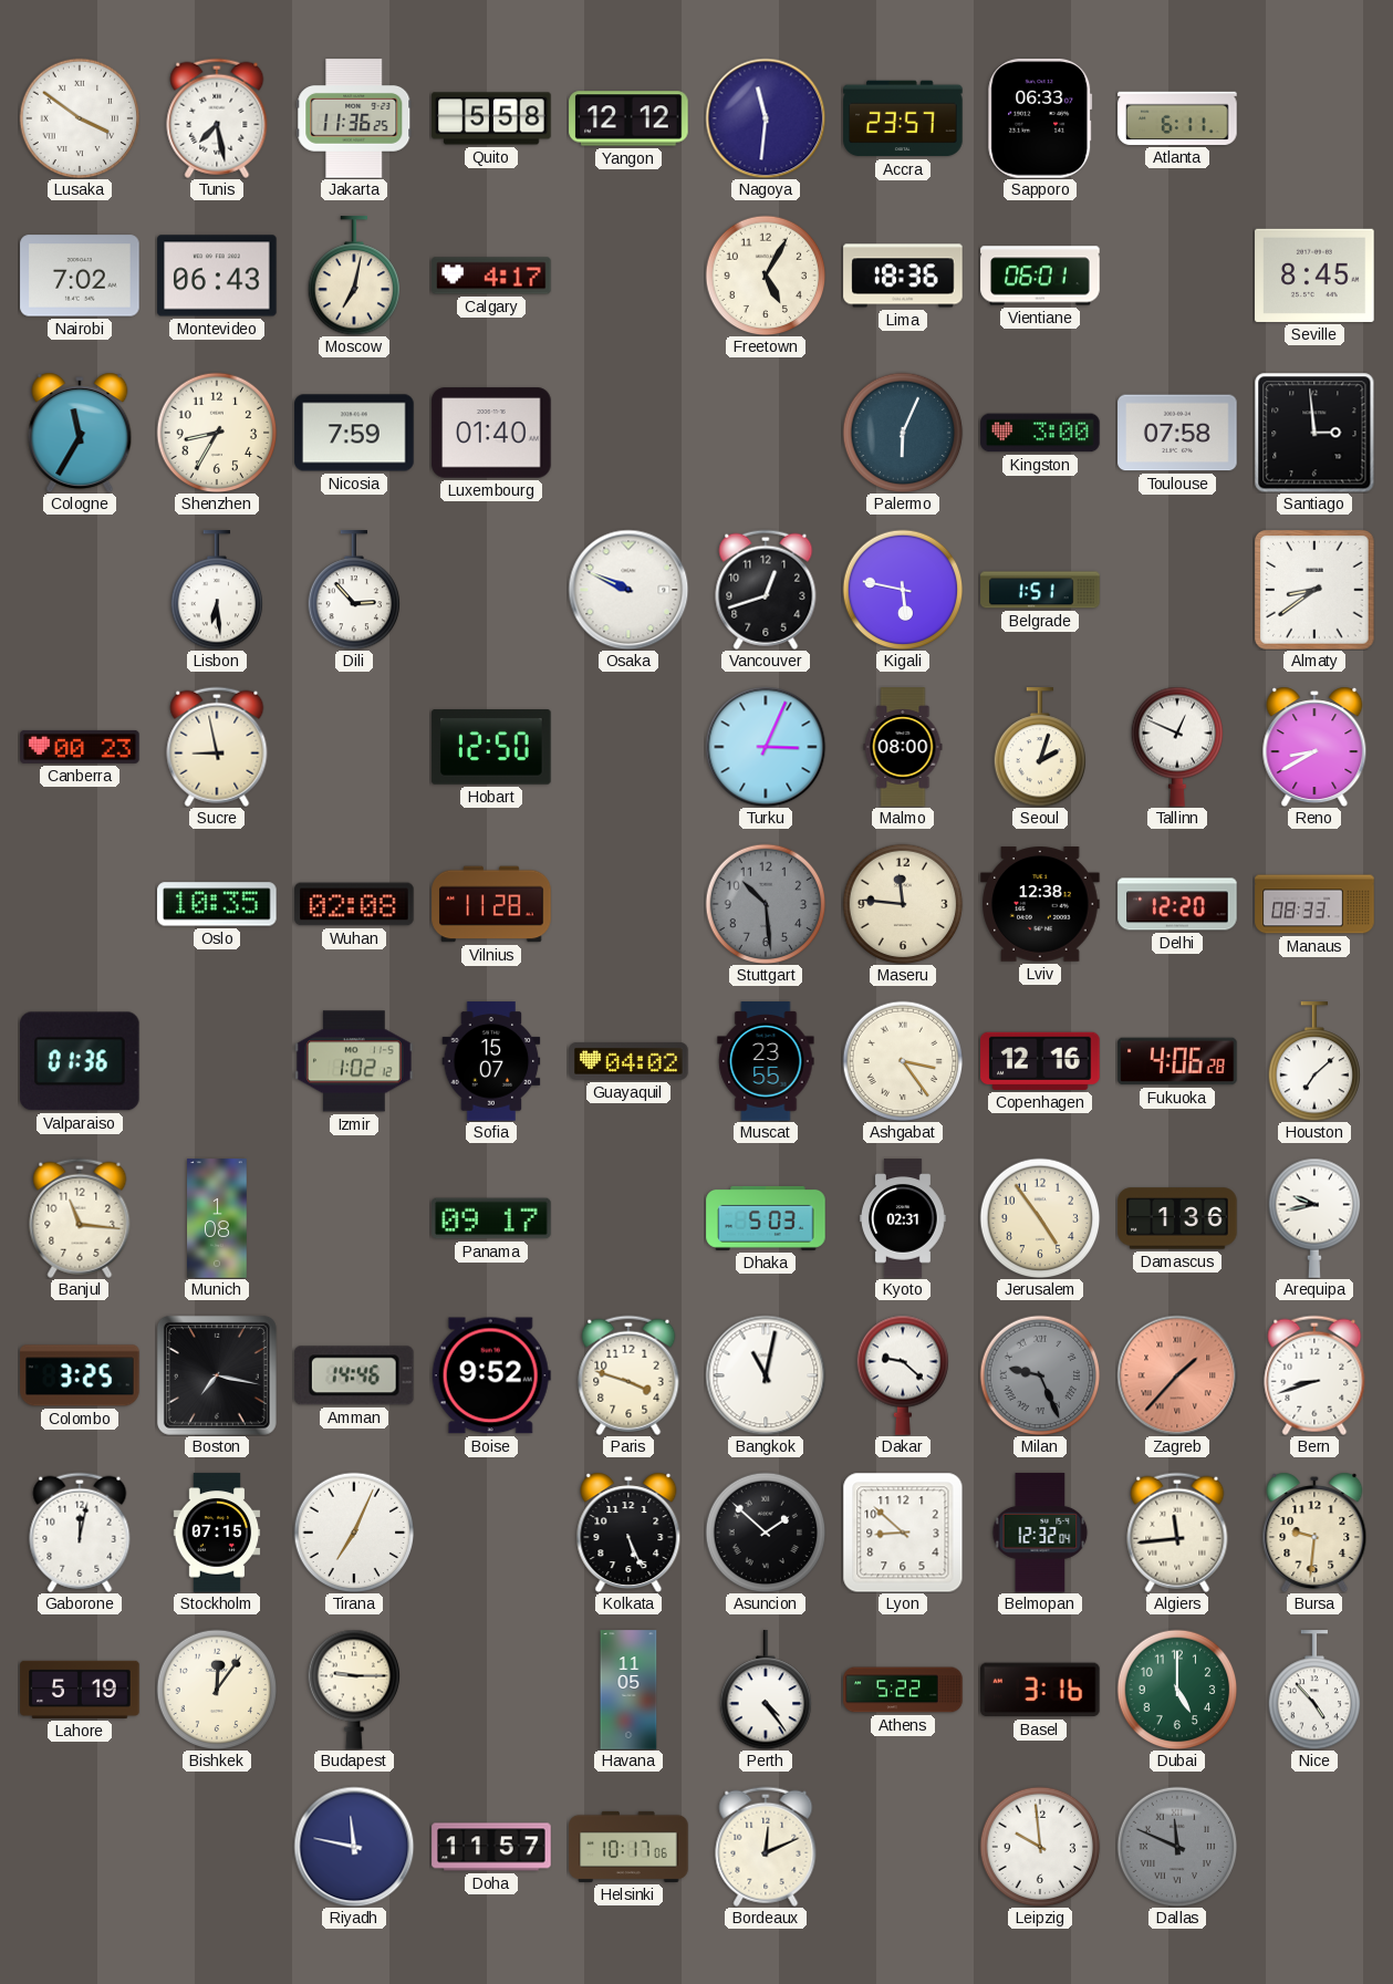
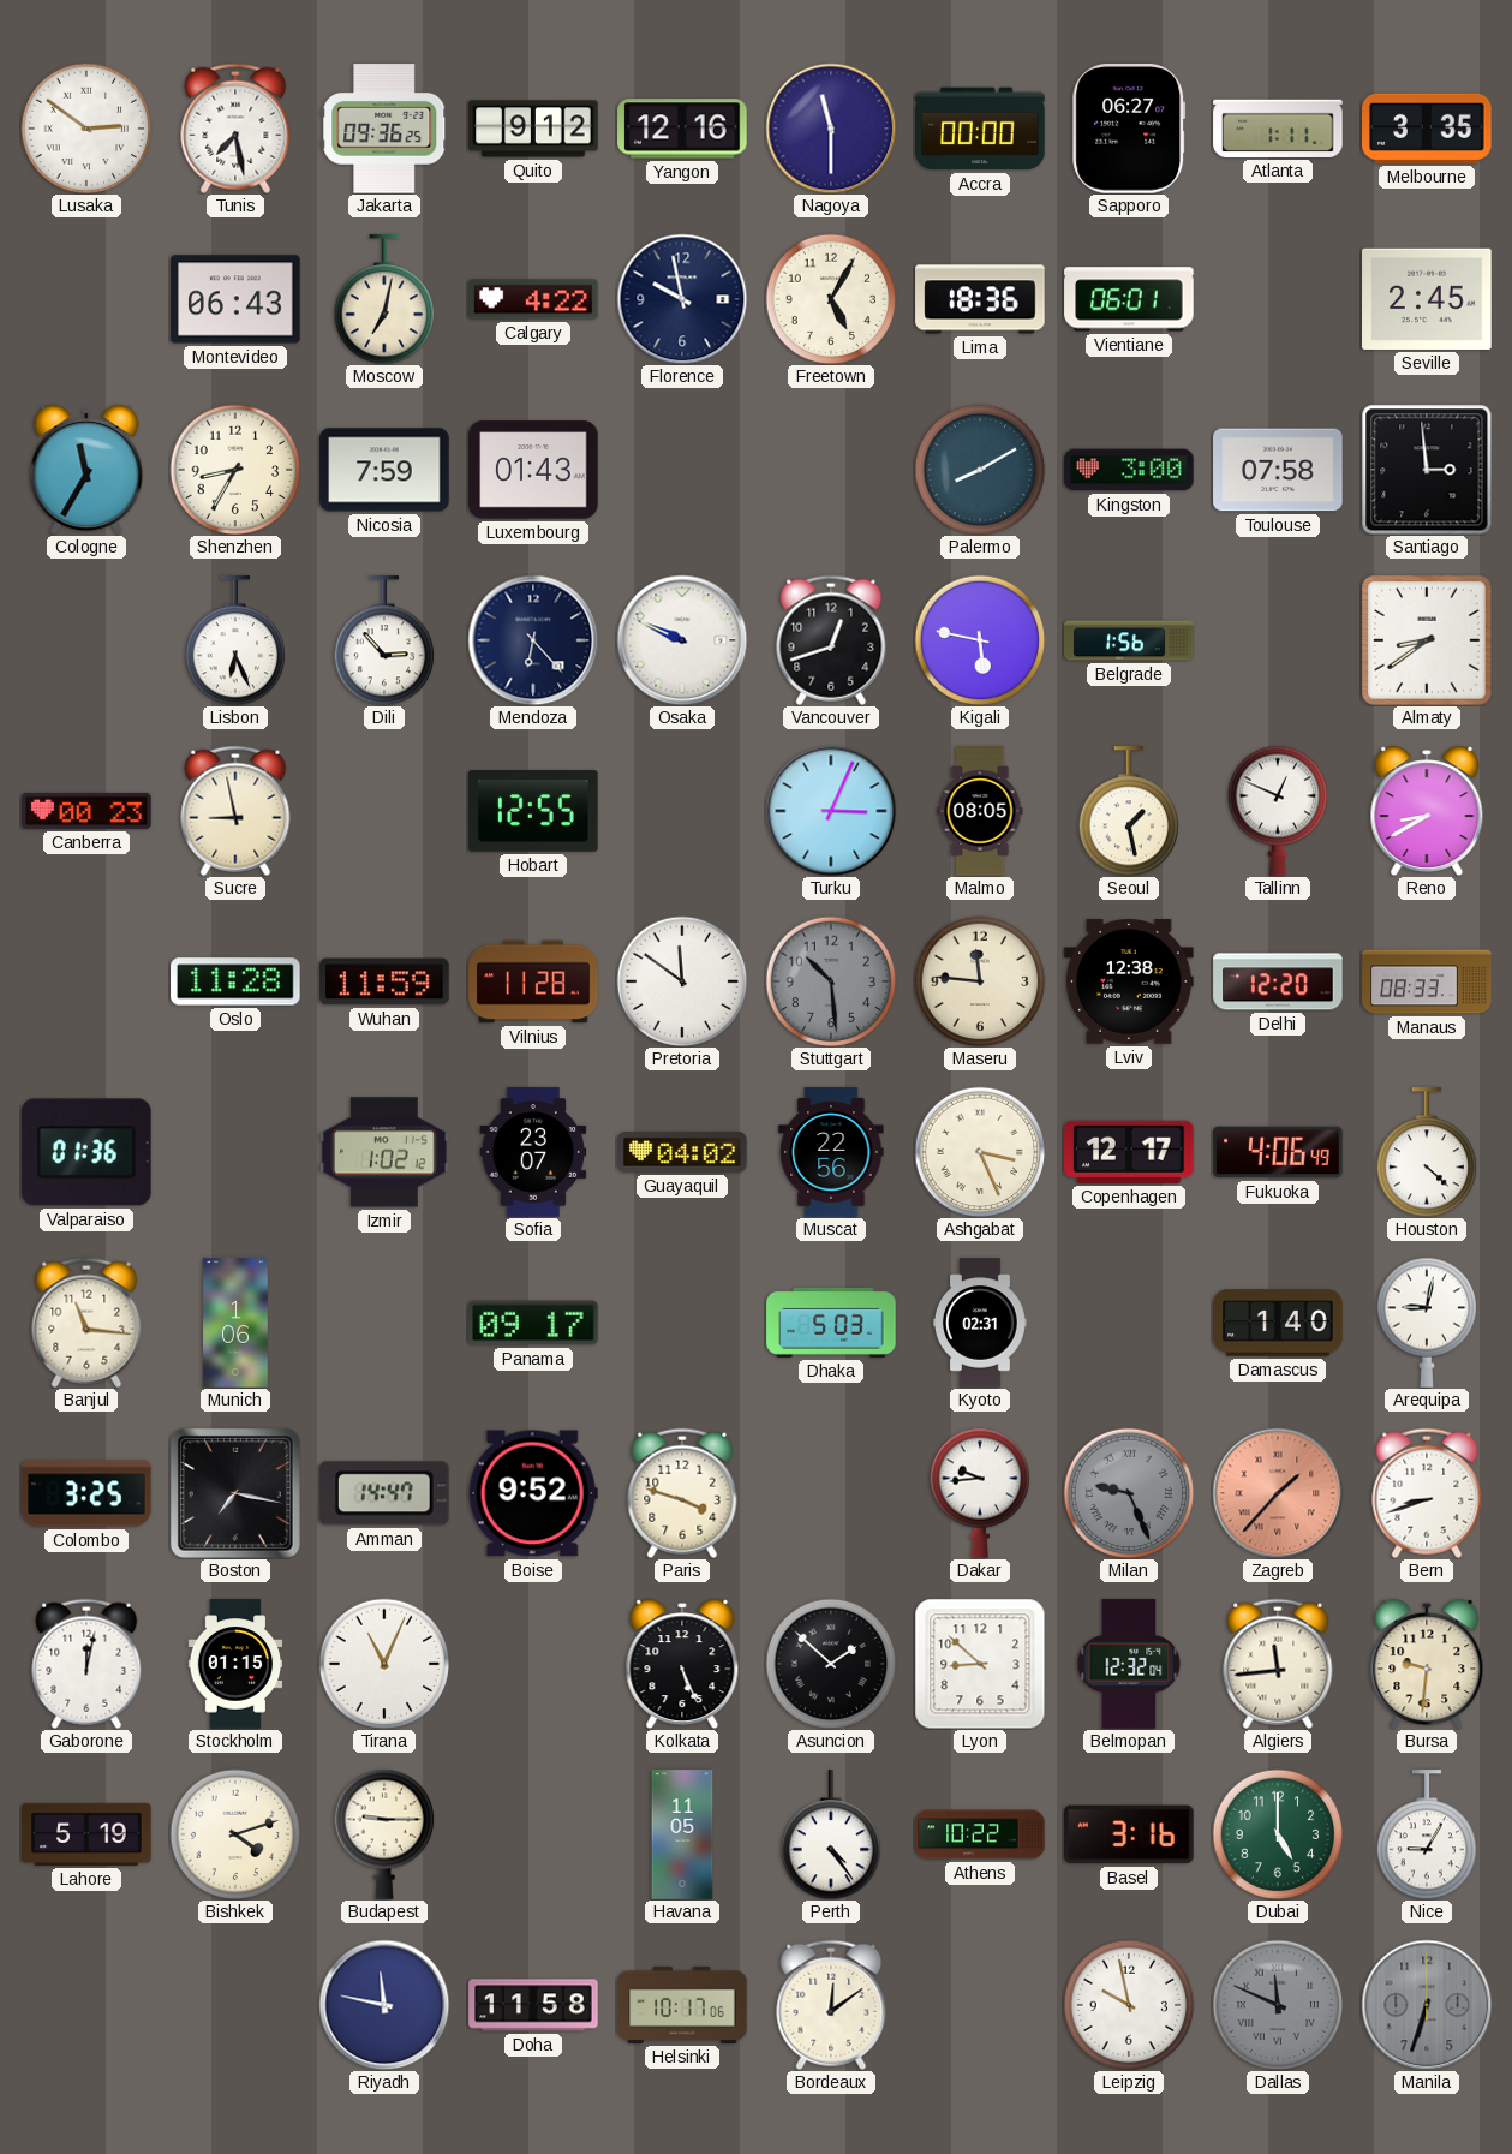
Lusaka: 3:51 -> 2:51 (86, 129)
Jakarta: 11:36 -> 09:36 (384, 129)
Quito: 5:58 -> 9:12 (533, 129)
Yangon: 12:12 -> 12:16 (682, 129)
Nagoya: 11:31 -> 11:30 (831, 129)
Accra: 23:57 -> 00:00 (980, 129)
Sapporo: 06:33 -> 06:27 (1129, 129)
Atlanta: 6:11 -> 1:11 (1278, 129)
Melbourne: none -> 3:35 (1427, 129)
Nairobi: 7:02 -> none (80, 276)
Calgary: 4:17 -> 4:22 (533, 299)
Florence: none -> 9:58 (682, 299)
Seville: 8:45 -> 2:45 (1427, 299)
Luxembourg: 01:40 -> 01:43 (533, 470)
Palermo: 6:04 -> 8:10 (980, 470)
Lisbon: 6:29 -> 6:26 (235, 640)
Mendoza: none -> 6:23 (533, 640)
Belgrade: 1:51 -> 1:56 (1129, 640)
Hobart: 12:50 -> 12:55 (533, 812)
Malmo: 08:00 -> 08:05 (980, 811)
Seoul: 2:03 -> 1:28 (1129, 811)
Oslo: 10:35 -> 11:28 (235, 981)
Wuhan: 02:08 -> 11:59 (384, 981)
Pretoria: none -> 11:51 (682, 981)
Sofia: 15:07 -> 23:07 (533, 1152)
Muscat: 23:55 -> 22:56 (831, 1152)
Ashgabat: 3:24 -> 3:26 (980, 1152)
Copenhagen: 12:16 -> 12:17 (1129, 1152)
Fukuoka: 4:06:28 -> 4:06:49 (1278, 1152)
Houston: 7:08 -> 4:22 (1427, 1152)
Munich: 1:08 -> 1:06 (235, 1323)
Jerusalem: 4:54 -> none (1040, 1218)
Damascus: 1:36 -> 1:40 (1278, 1323)
Arequipa: 9:43 -> 9:02 (1427, 1323)
Amman: 14:46 -> 14:47 (384, 1493)
Bangkok: 11:02 -> none (766, 1375)
Dakar: 9:22 -> 9:44 (980, 1493)
Stockholm: 07:15 -> 01:15 (235, 1664)
Tirana: 7:04 -> 11:04 (384, 1664)
Bishkek: 12:06 -> 4:12 (235, 1834)
Athens: 5:22 -> 10:22 (980, 1834)
Nice: 4:53 -> 9:05 (1427, 1834)
Doha: 11:57 -> 11:58 (533, 2005)
Bordeaux: 12:11 -> 12:09 (831, 2005)
Leipzig: 9:59 -> 9:58 (1129, 2005)
Manila: none -> 6:33 (1427, 2005)
